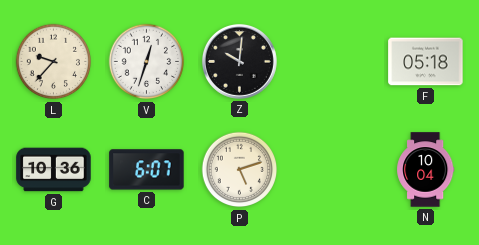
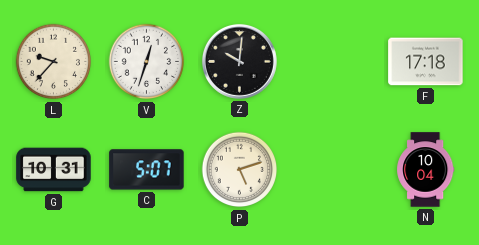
F: 05:18 -> 17:18 (426, 62)
G: 10:36 -> 10:31 (54, 170)
C: 6:07 -> 5:07 (147, 170)
